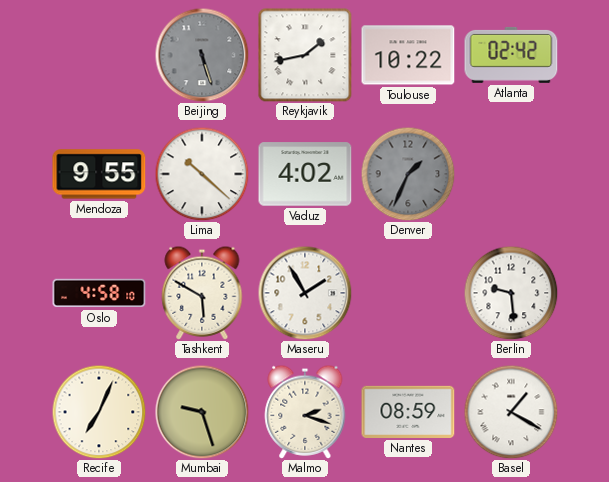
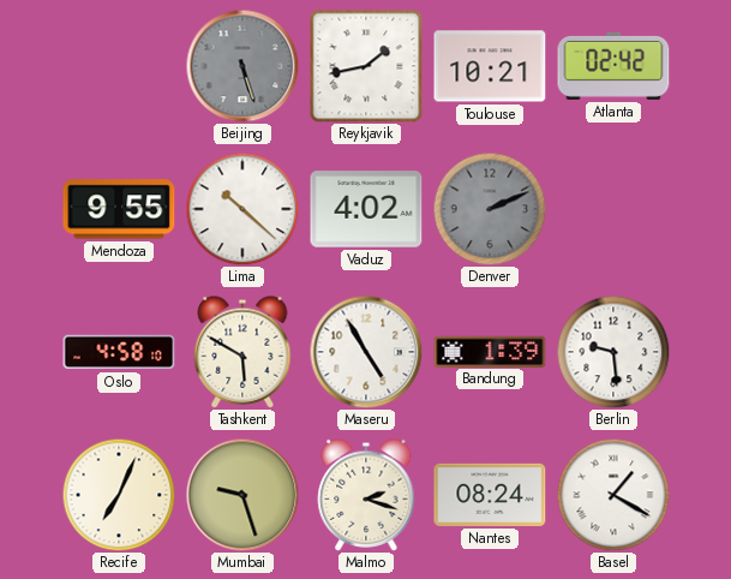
Toulouse: 10:22 -> 10:21 (490, 66)
Denver: 1:34 -> 2:11 (490, 209)
Maseru: 1:55 -> 4:55 (366, 352)
Bandung: none -> 1:39 (490, 351)
Nantes: 08:59 -> 08:24 (490, 495)
